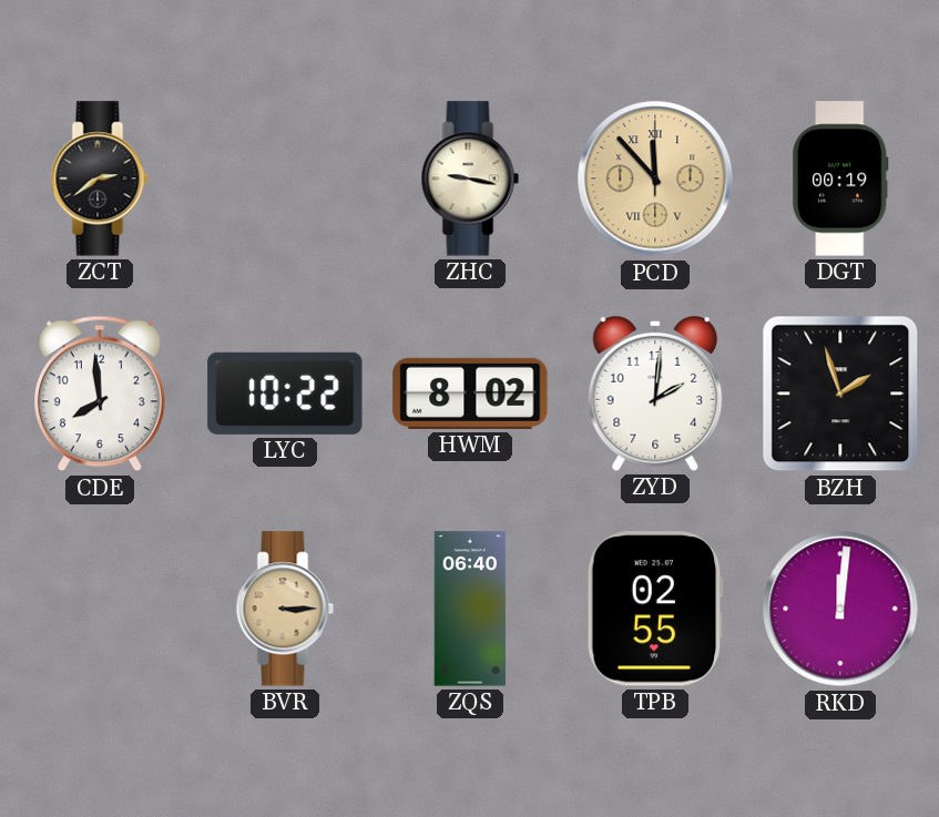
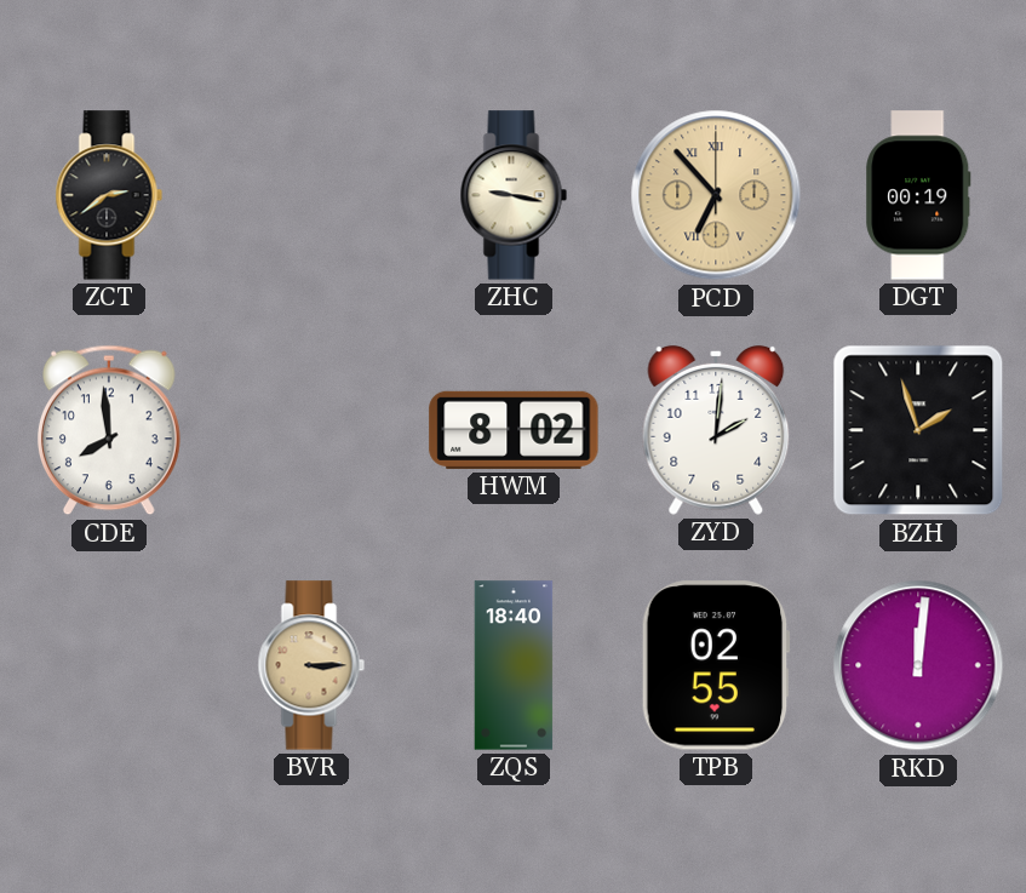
PCD: 11:53 -> 6:53 (716, 195)
LYC: 10:22 -> none (285, 394)
ZQS: 06:40 -> 18:40 (514, 665)
